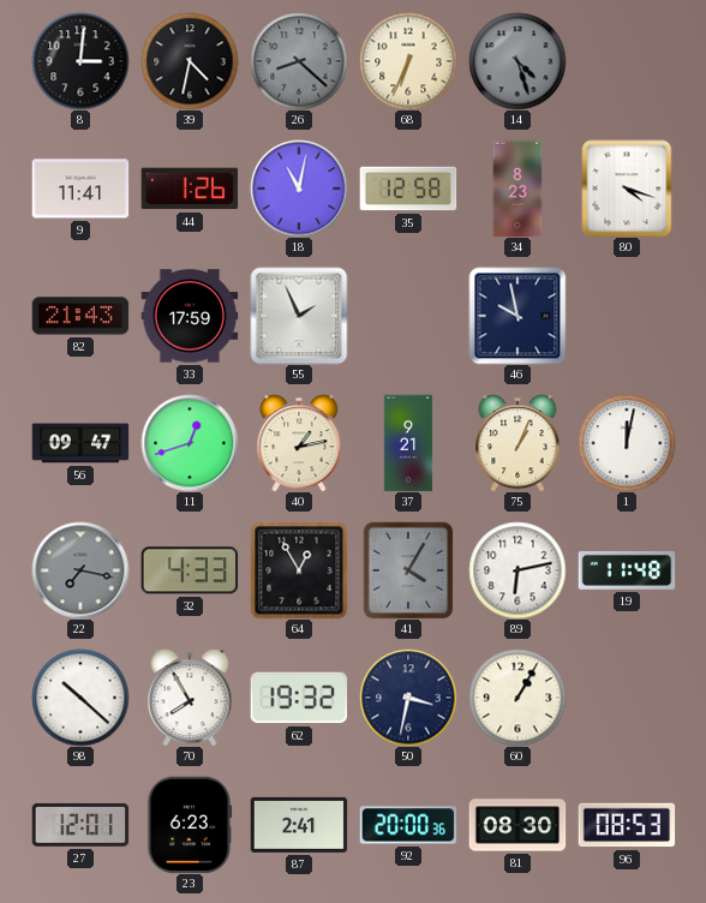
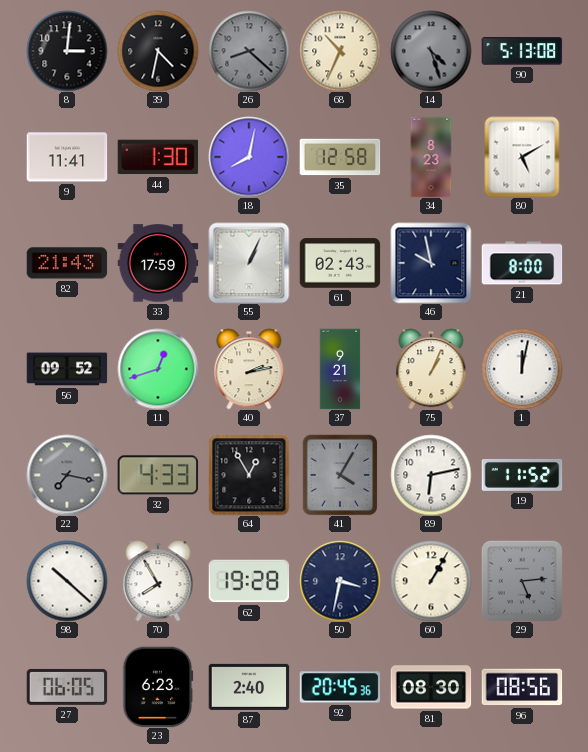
68: 6:34 -> 10:34 (340, 51)
90: none -> 5:13 (522, 51)
44: 1:26 -> 1:30 (158, 157)
18: 11:02 -> 8:02 (249, 157)
80: 4:18 -> 5:10 (522, 157)
55: 1:56 -> 1:04 (249, 263)
61: none -> 02:43 (340, 263)
21: none -> 8:00 (522, 263)
56: 09:47 -> 09:52 (67, 369)
40: 1:13 -> 2:13 (249, 369)
19: 11:48 -> 11:52 (522, 475)
62: 19:32 -> 19:28 (249, 581)
29: none -> 5:14 (522, 581)
27: 12:01 -> 06:05 (67, 687)
87: 2:41 -> 2:40 (249, 687)
92: 20:00 -> 20:45 (340, 687)
96: 08:53 -> 08:56 (522, 687)
